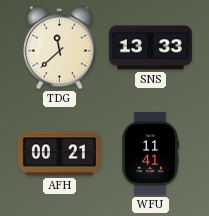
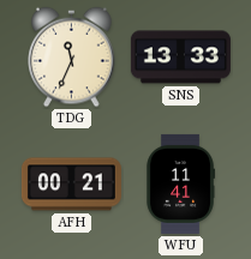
TDG: 11:38 -> 11:34 (72, 58)
